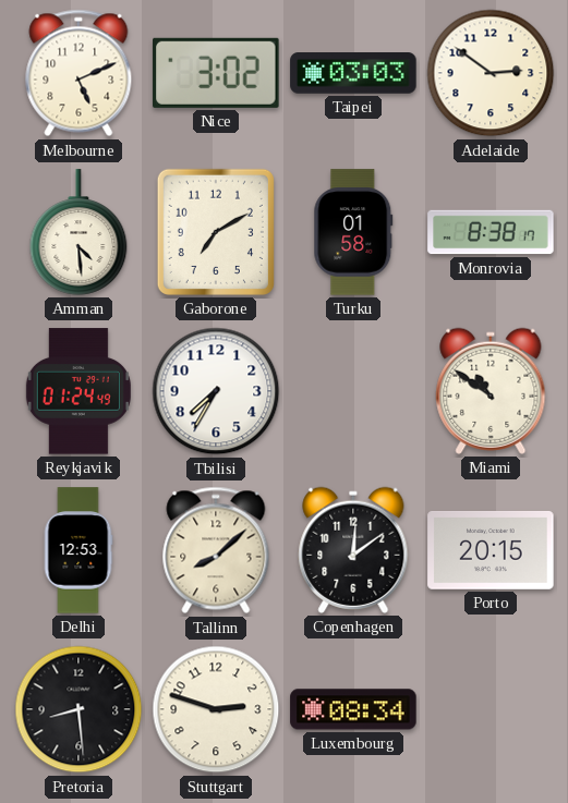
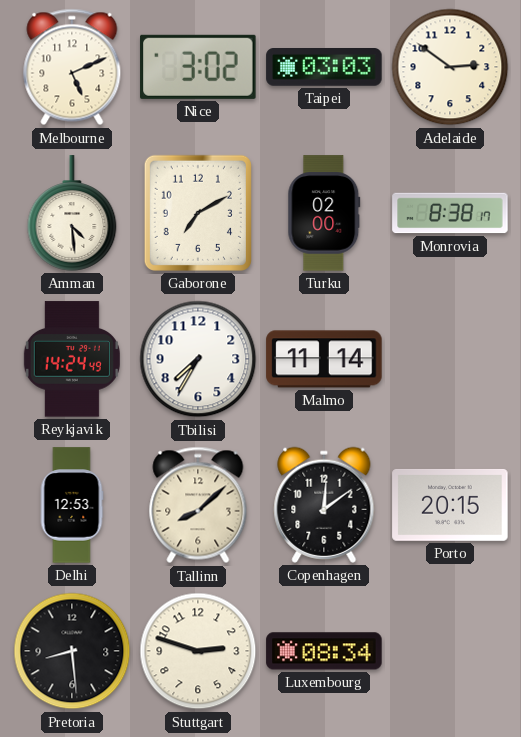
Turku: 01:58 -> 02:00 (324, 213)
Reykjavik: 01:24 -> 14:24 (72, 359)
Malmo: none -> 11:14 (324, 359)
Miami: 10:51 -> none (491, 391)
